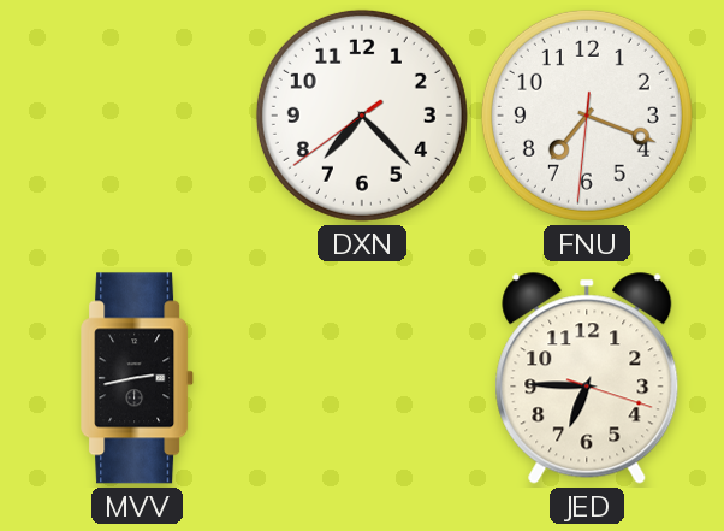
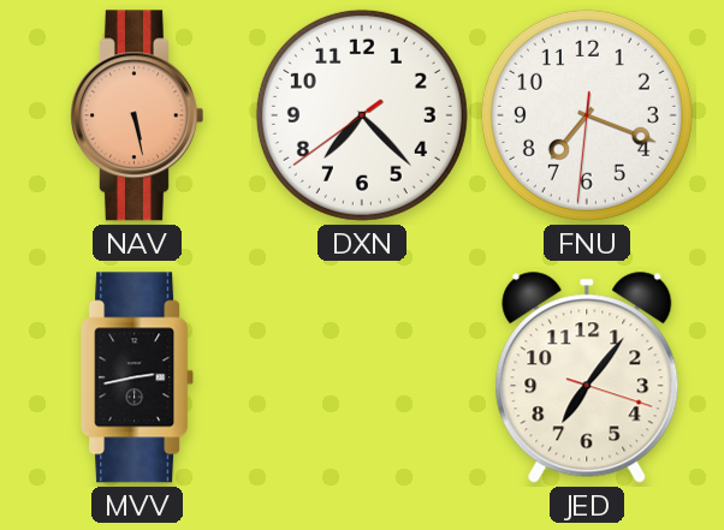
NAV: none -> 5:28 (136, 115)
JED: 6:45 -> 7:06 (587, 377)
